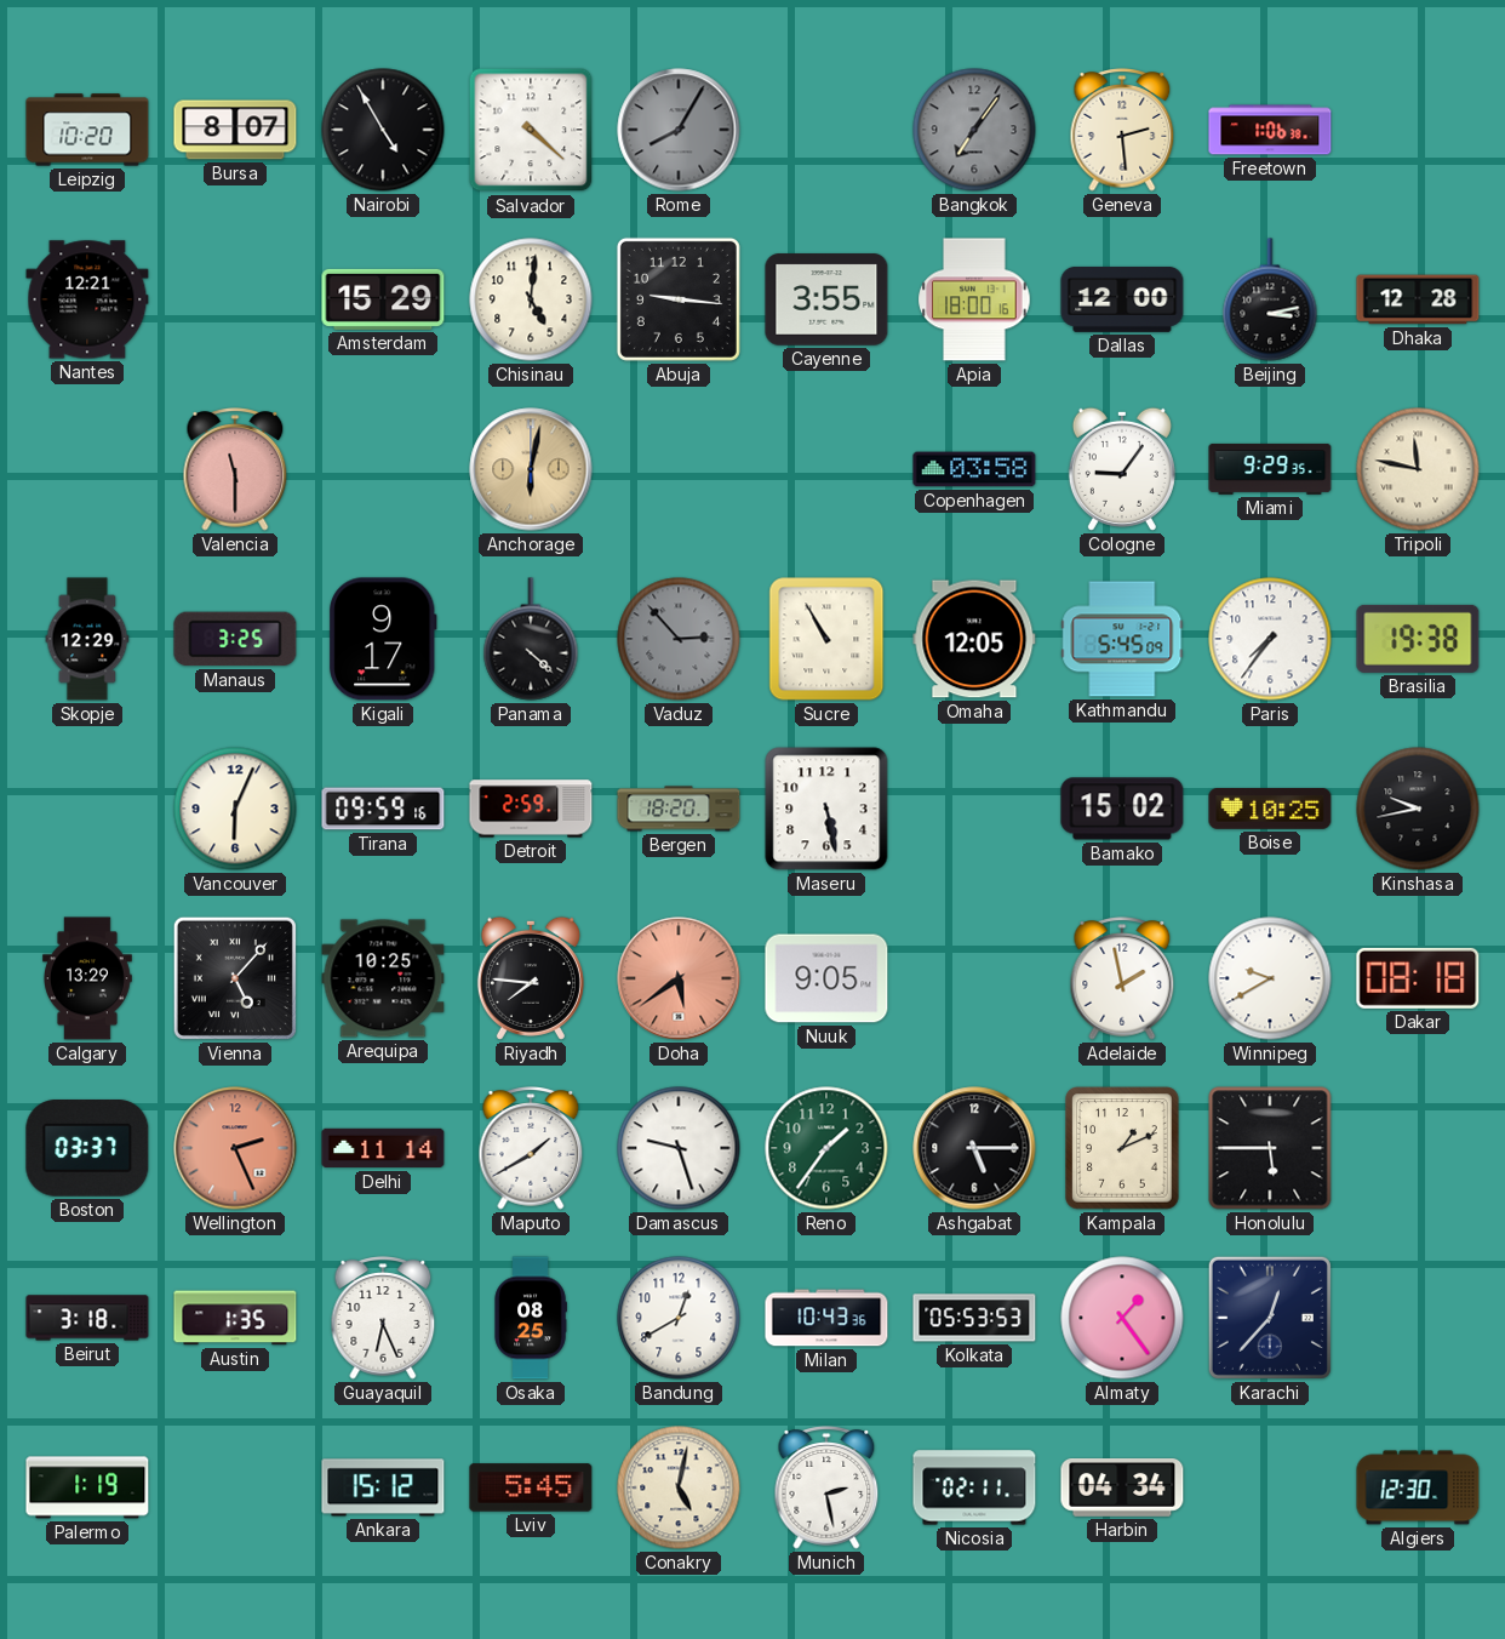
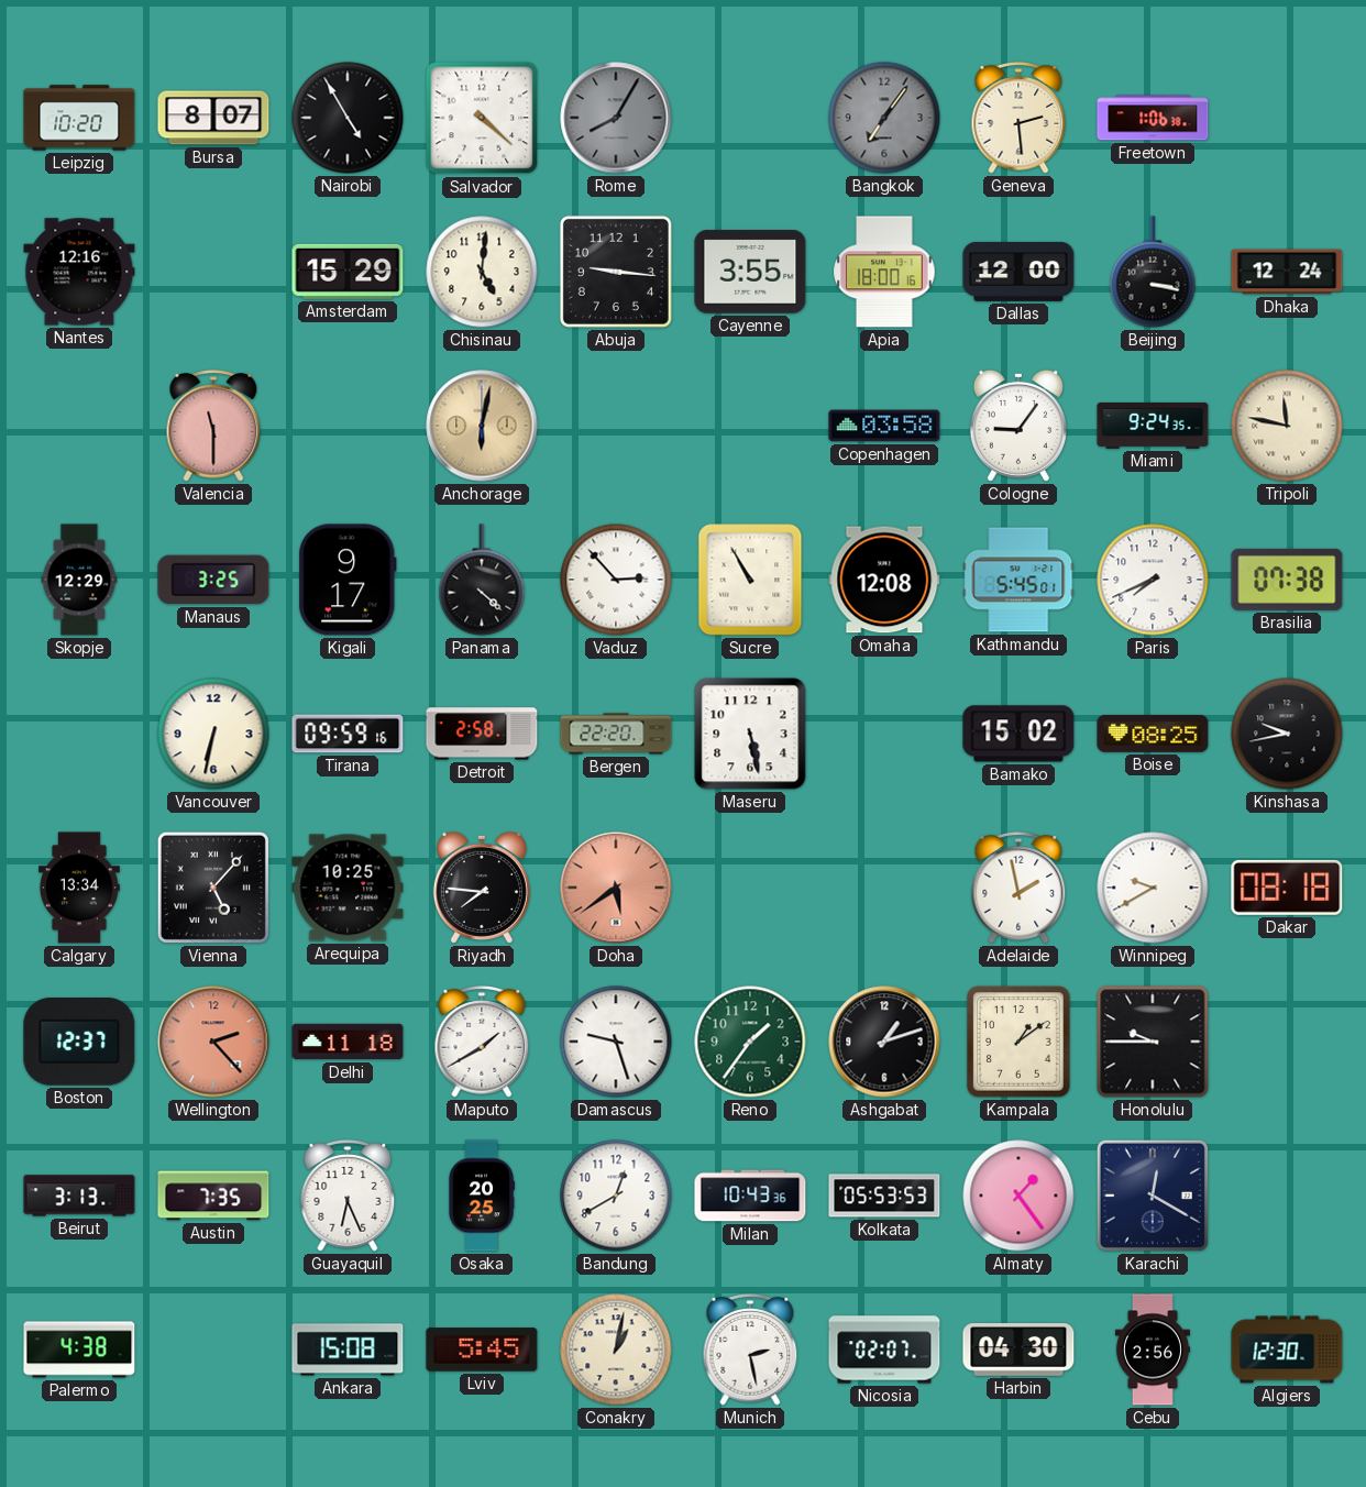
Nantes: 12:21 -> 12:16 (79, 272)
Beijing: 3:13 -> 3:17 (1153, 272)
Dhaka: 12:28 -> 12:24 (1287, 272)
Miami: 9:29 -> 9:24 (1153, 426)
Vaduz dial: grey -> white (616, 580)
Omaha: 12:05 -> 12:08 (884, 580)
Kathmandu: 5:45:09 -> 5:45:01 (1018, 580)
Paris: 7:36 -> 7:41 (1153, 580)
Brasilia: 19:38 -> 07:38 (1287, 580)
Vancouver: 6:04 -> 6:32 (213, 734)
Detroit: 2:59 -> 2:58 (482, 734)
Bergen: 18:20 -> 22:20 (616, 734)
Boise: 10:25 -> 08:25 (1153, 735)
Calgary: 13:29 -> 13:34 (80, 888)
Nuuk: 9:05 -> none (826, 978)
Boston: 03:37 -> 12:37 (79, 1043)
Wellington: 2:26 -> 2:23 (213, 1042)
Delhi: 11:14 -> 11:18 (348, 1042)
Ashgabat: 5:15 -> 1:12 (884, 1042)
Kampala: 1:11 -> 1:09 (1018, 1042)
Honolulu: 5:45 -> 9:45 (1153, 1042)
Beirut: 3:18 -> 3:13 (79, 1196)
Austin: 1:35 -> 7:35 (213, 1196)
Osaka: 08:25 -> 20:25 (482, 1196)
Karachi: 12:37 -> 12:20 (1153, 1196)
Palermo: 1:19 -> 4:38 (79, 1350)
Ankara: 15:12 -> 15:08 (348, 1350)
Conakry: 5:02 -> 1:02 (616, 1350)
Nicosia: 02:11 -> 02:07 (884, 1350)
Harbin: 04:34 -> 04:30 (1018, 1351)
Cebu: none -> 2:56 (1153, 1350)
